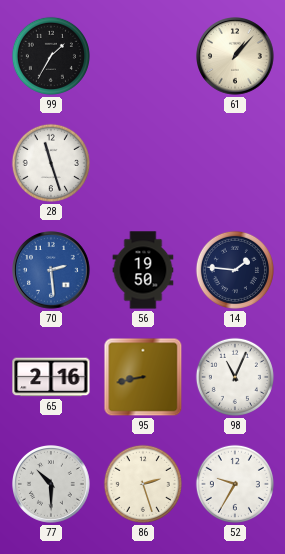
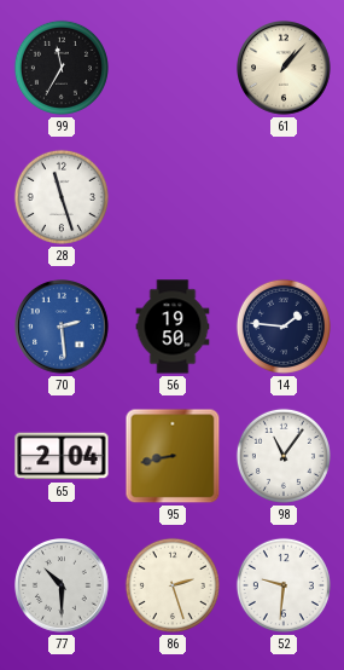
99: 1:35 -> 11:35 (62, 68)
65: 2:16 -> 2:04 (62, 456)
98: 11:04 -> 11:06 (284, 456)
52: 9:35 -> 9:31 (284, 585)
